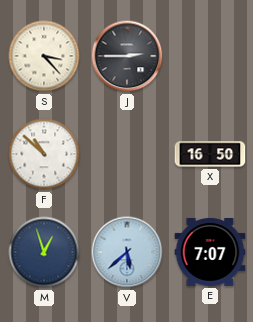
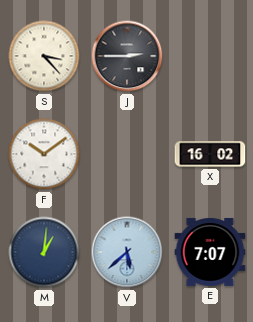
F: 10:52 -> 10:09 (44, 154)
X: 16:50 -> 16:02 (210, 154)
M: 12:57 -> 1:01 (44, 252)
